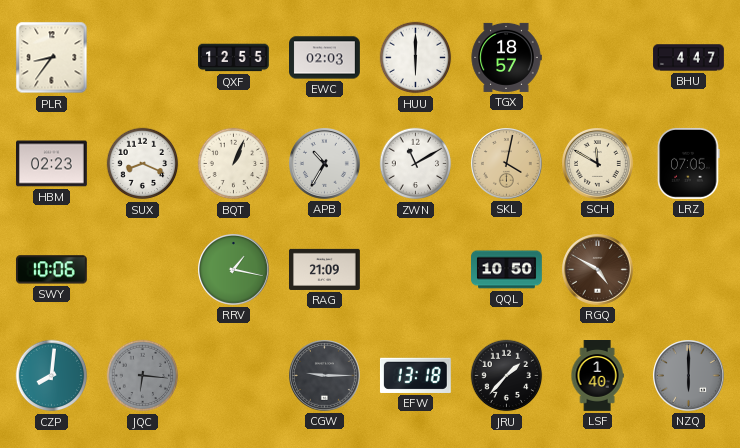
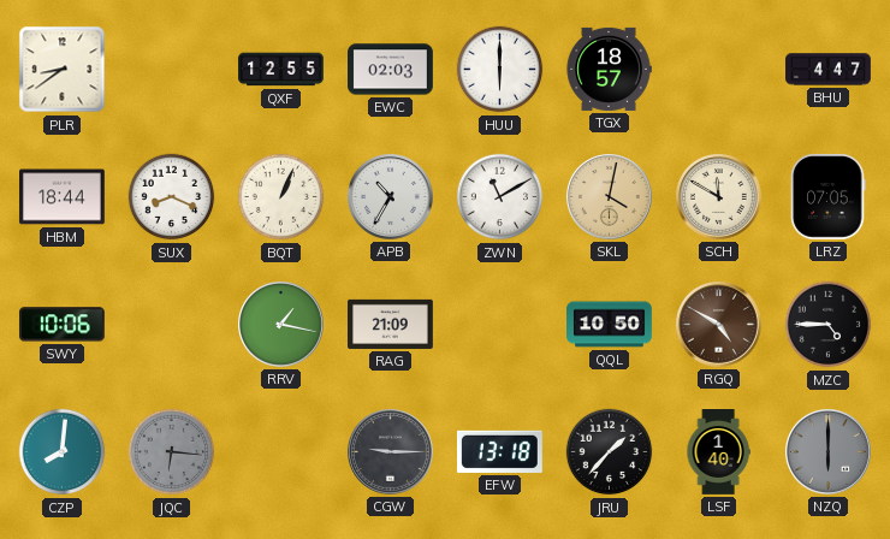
PLR: 8:36 -> 8:39 (63, 70)
HBM: 02:23 -> 18:44 (63, 197)
MZC: none -> 4:45 (829, 325)
